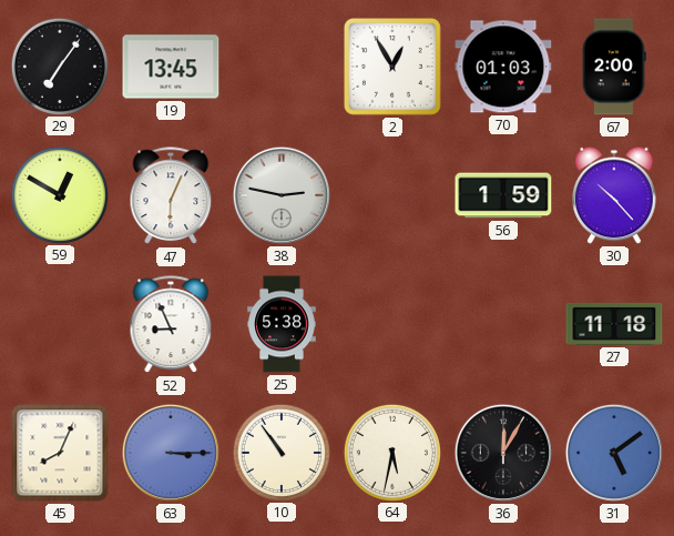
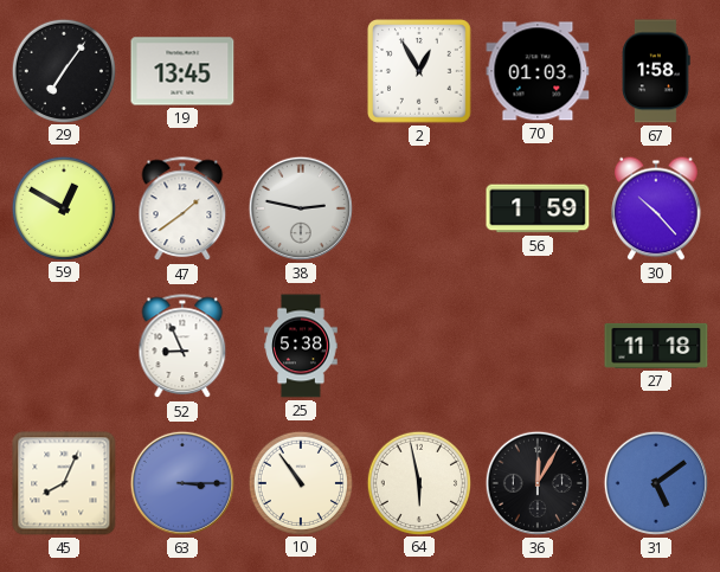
67: 2:00 -> 1:58 (657, 71)
47: 6:04 -> 1:39 (182, 210)
64: 5:32 -> 5:58 (418, 482)
